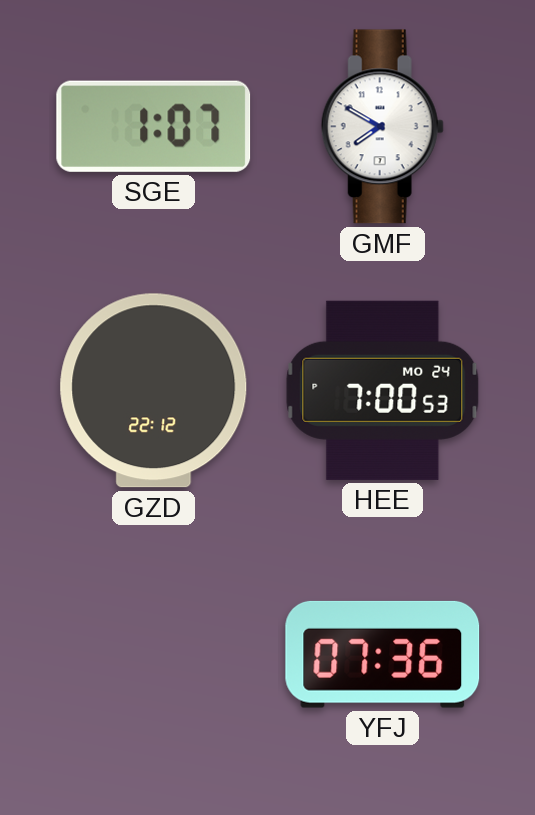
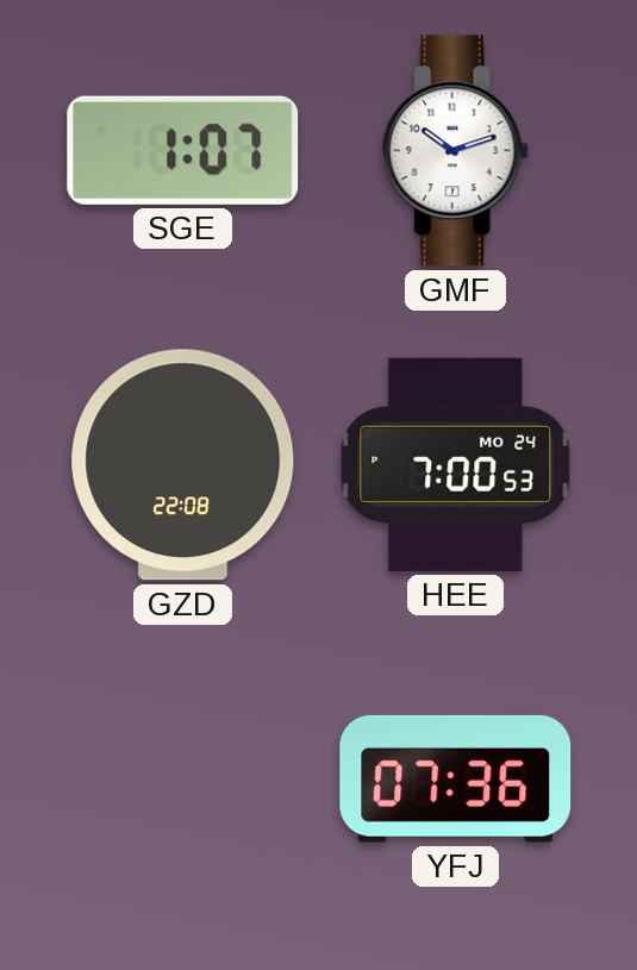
GMF: 7:50 -> 10:12 (455, 151)
GZD: 22:12 -> 22:08 (183, 465)
